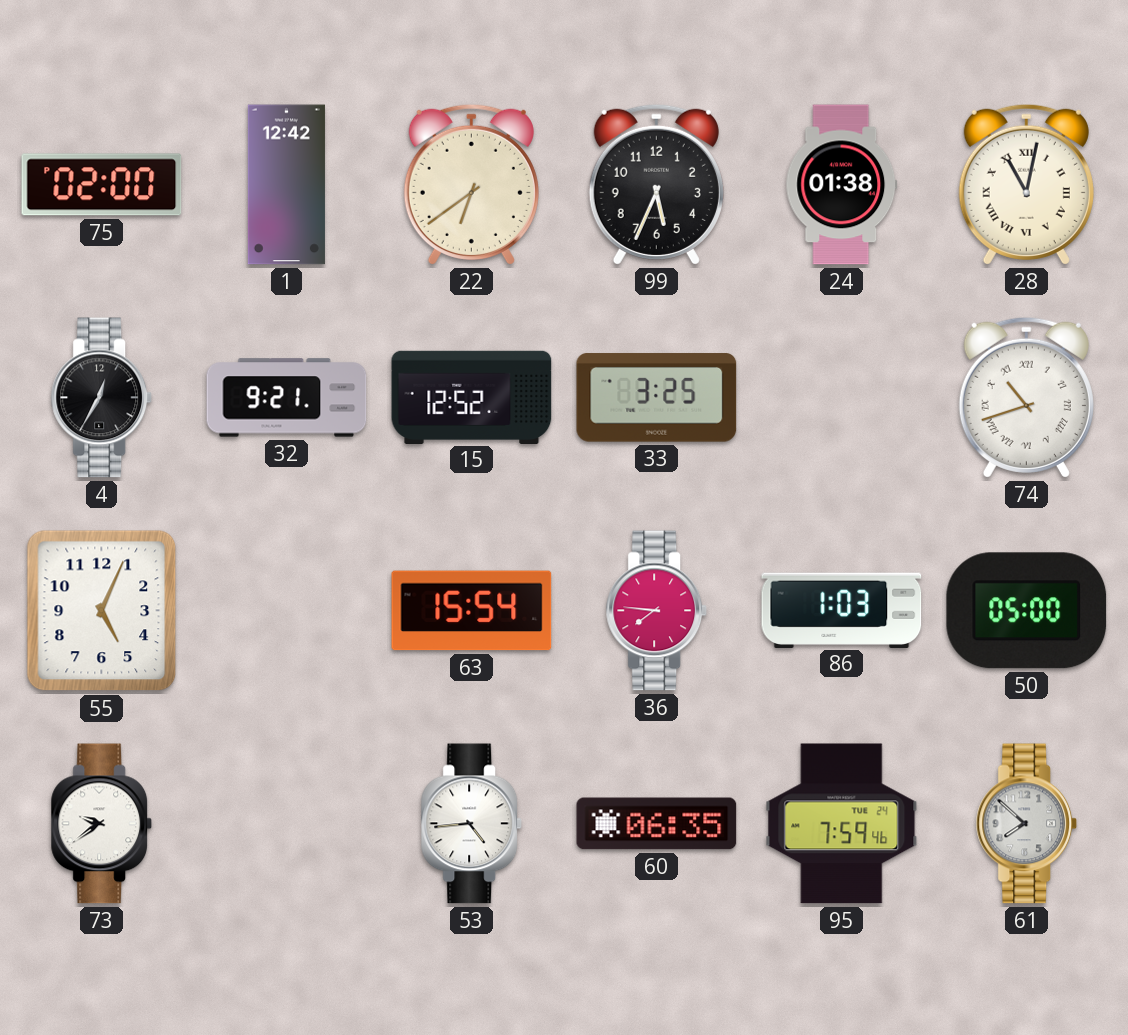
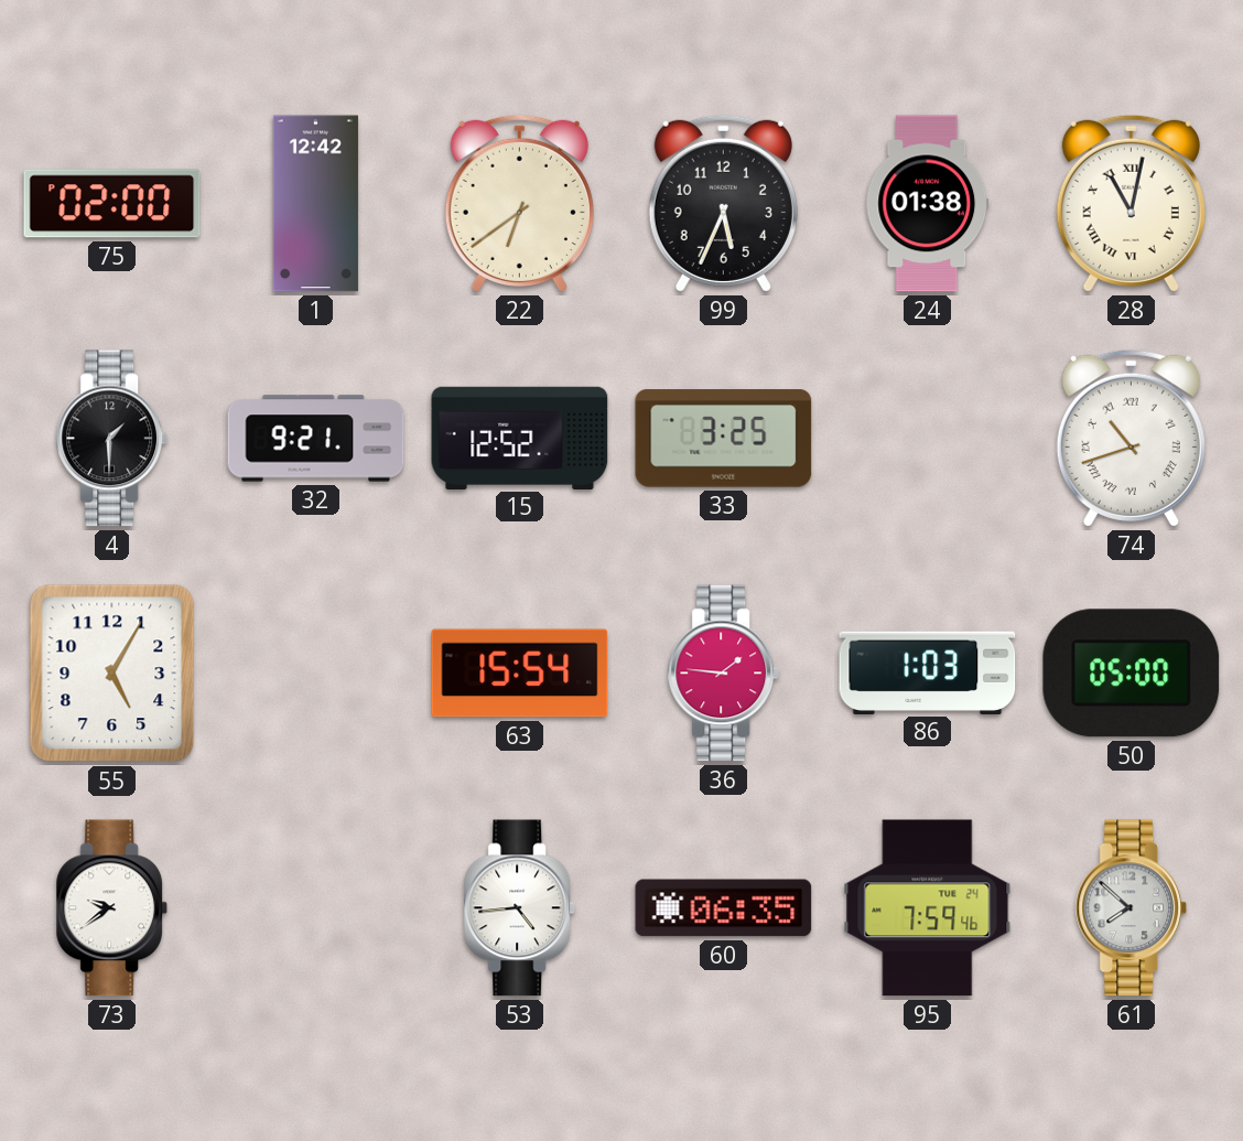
4: 12:35 -> 1:30 (112, 439)
55: 5:04 -> 5:05 (112, 674)
36: 7:46 -> 1:46 (724, 674)
